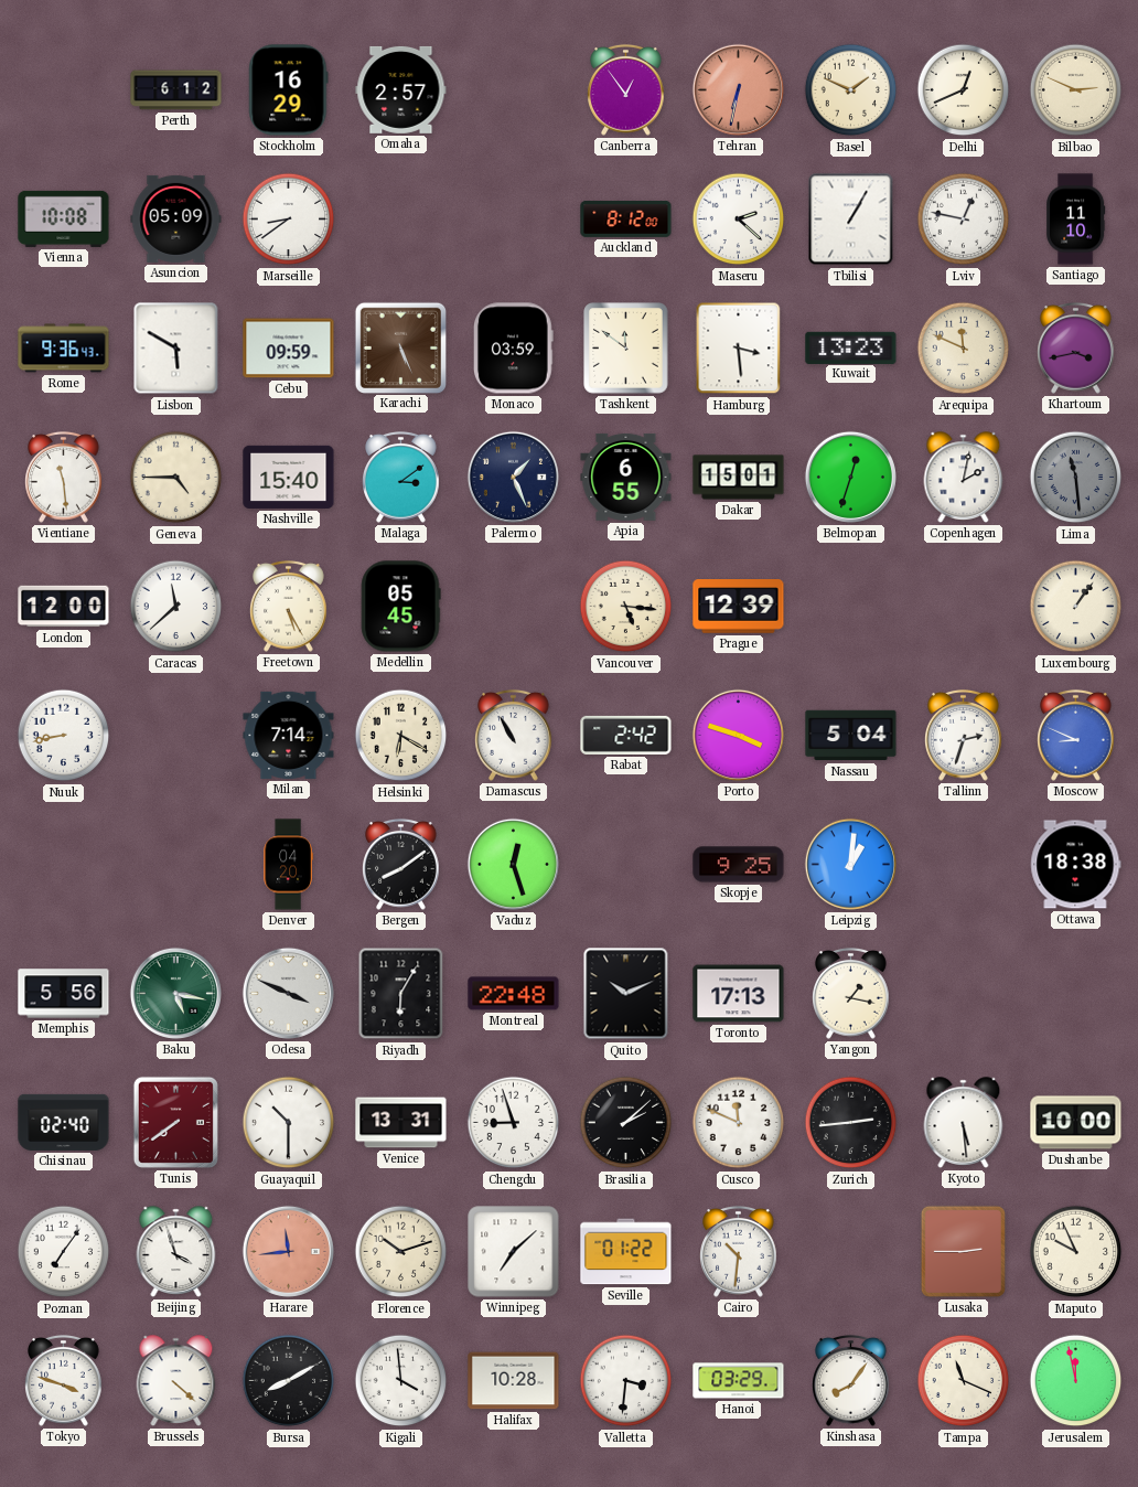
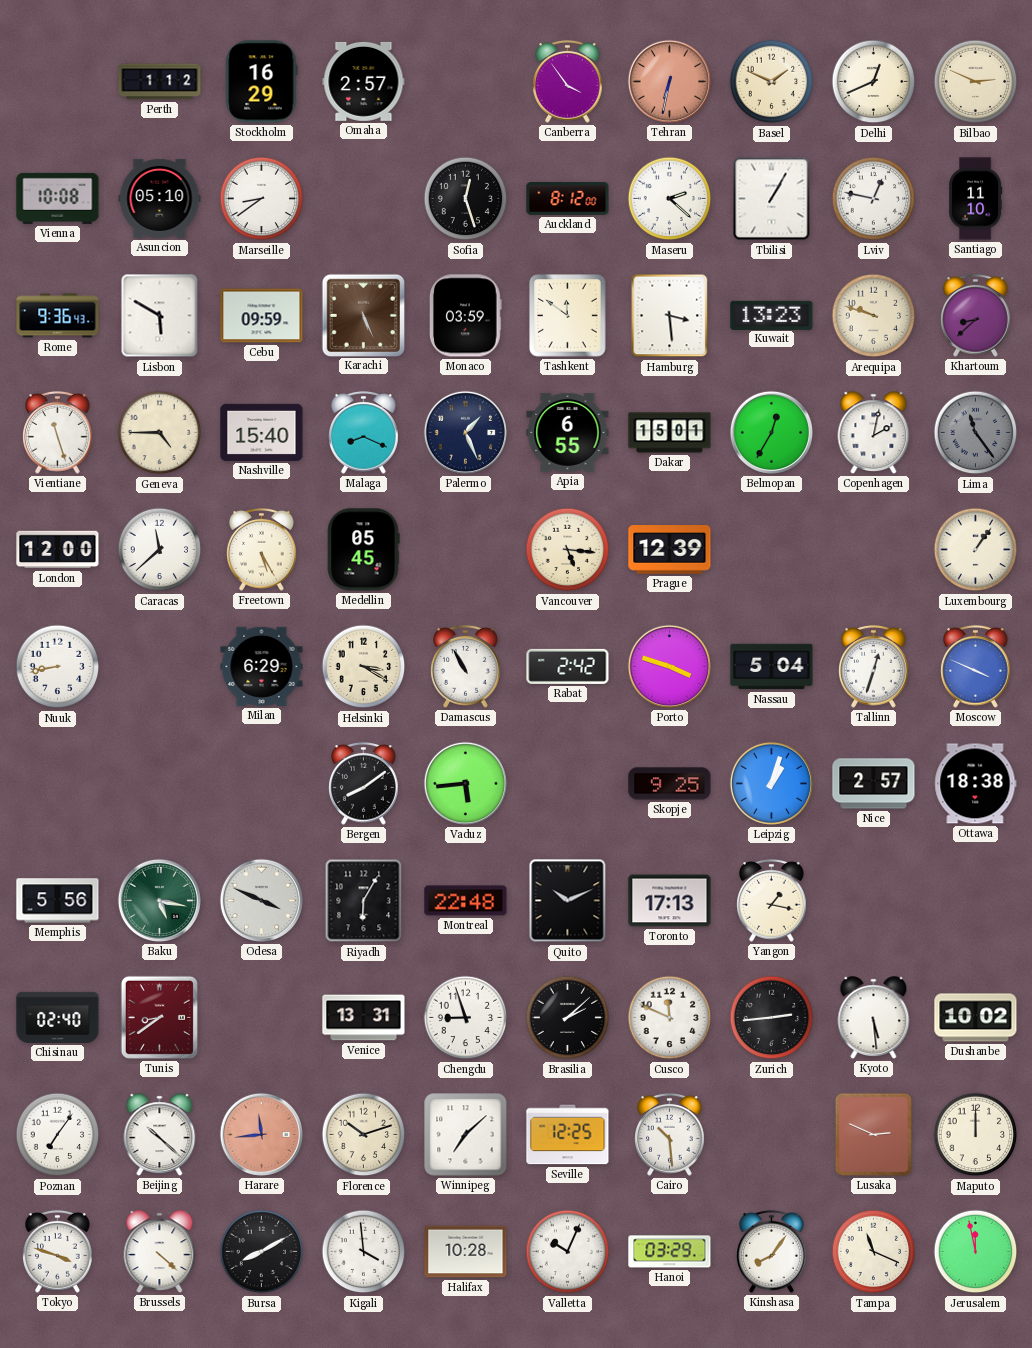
Perth: 6:12 -> 1:12 (160, 82)
Canberra: 12:54 -> 3:54 (568, 81)
Asuncion: 05:09 -> 05:10 (160, 198)
Sofia: none -> 12:27 (466, 199)
Arequipa: 11:49 -> 9:48 (874, 316)
Khartoum: 3:43 -> 8:38 (976, 315)
Vientiane: 11:29 -> 11:27 (58, 432)
Malaga: 3:09 -> 8:19 (364, 432)
Belmopan: 12:33 -> 12:35 (771, 432)
Lima: 11:29 -> 11:24 (976, 433)
Milan: 7:14 -> 6:29 (262, 666)
Helsinki: 6:20 -> 3:20 (364, 667)
Tallinn: 2:33 -> 12:33 (874, 666)
Moscow: 8:49 -> 3:49 (976, 666)
Denver: 04:20 -> none (288, 865)
Vaduz: 12:27 -> 5:44 (465, 783)
Leipzig: 1:01 -> 1:03 (771, 783)
Nice: none -> 2:57 (874, 784)
Tunis: 7:39 -> 8:39 (159, 1017)
Guayaquil: 10:30 -> none (289, 1123)
Dushanbe: 10:00 -> 10:02 (976, 1018)
Beijing: 3:57 -> 10:22 (160, 1135)
Seville: 01:22 -> 12:25 (568, 1135)
Cairo: 10:31 -> 10:29 (670, 1134)
Lusaka: 2:45 -> 2:49 (873, 1134)
Maputo: 9:56 -> 12:00 (976, 1135)
Valletta: 3:31 -> 10:04 (568, 1252)
